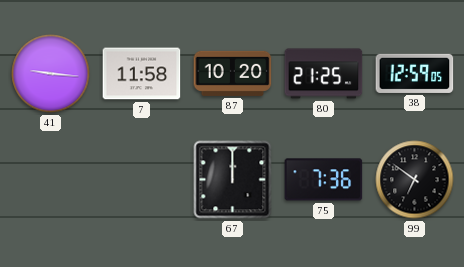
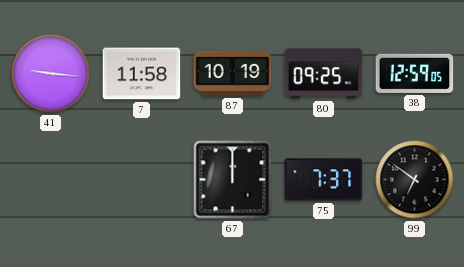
87: 10:20 -> 10:19 (233, 73)
80: 21:25 -> 09:25 (324, 74)
75: 7:36 -> 7:37 (324, 180)
